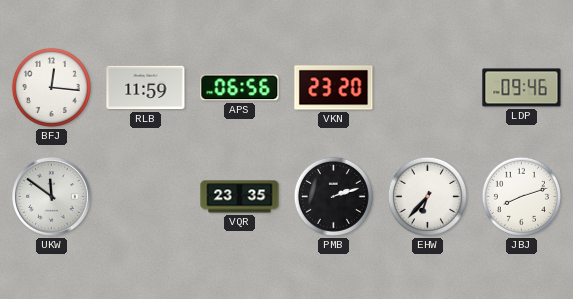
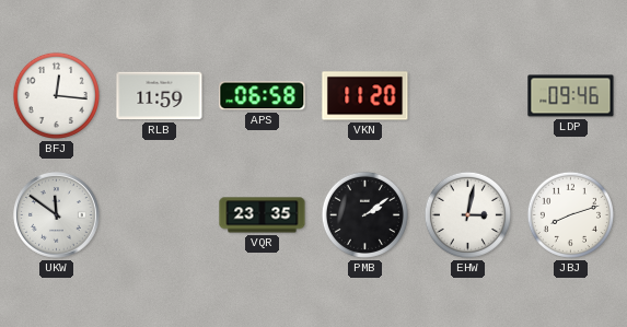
APS: 06:56 -> 06:58 (263, 96)
VKN: 23:20 -> 11:20 (365, 96)
PMB: 2:12 -> 2:09 (364, 214)
EHW: 6:37 -> 3:02 (467, 214)
